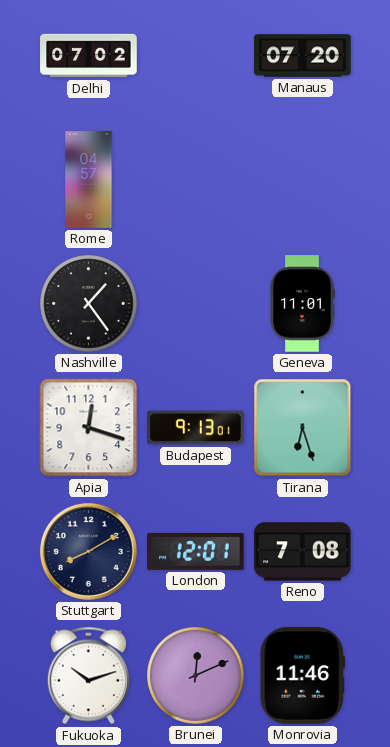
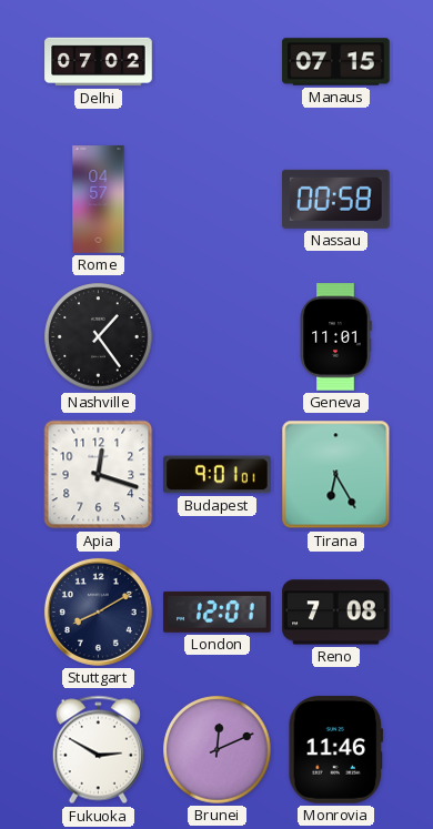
Manaus: 07:20 -> 07:15 (336, 62)
Nassau: none -> 00:58 (336, 199)
Budapest: 9:13 -> 9:01 (218, 475)
Tirana: 6:27 -> 6:25 (336, 475)
Fukuoka: 10:12 -> 2:50 (98, 750)
